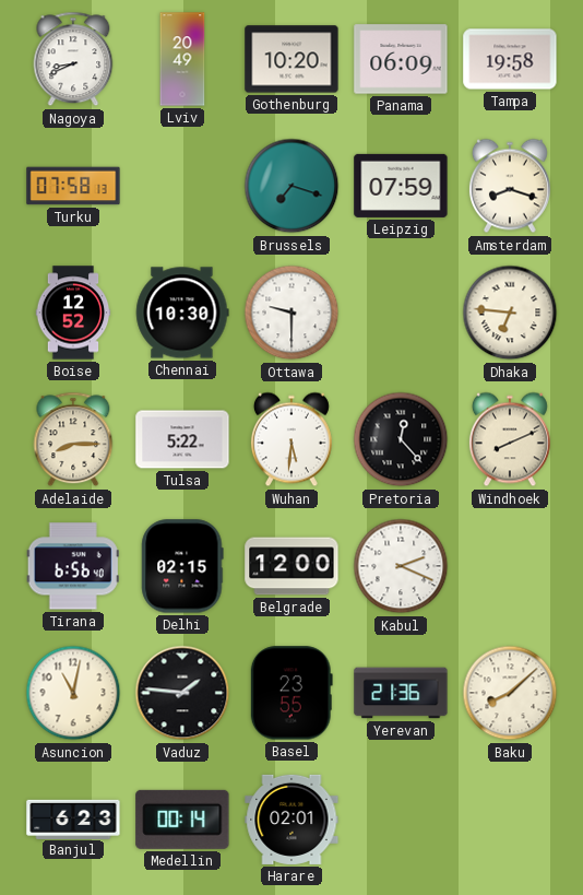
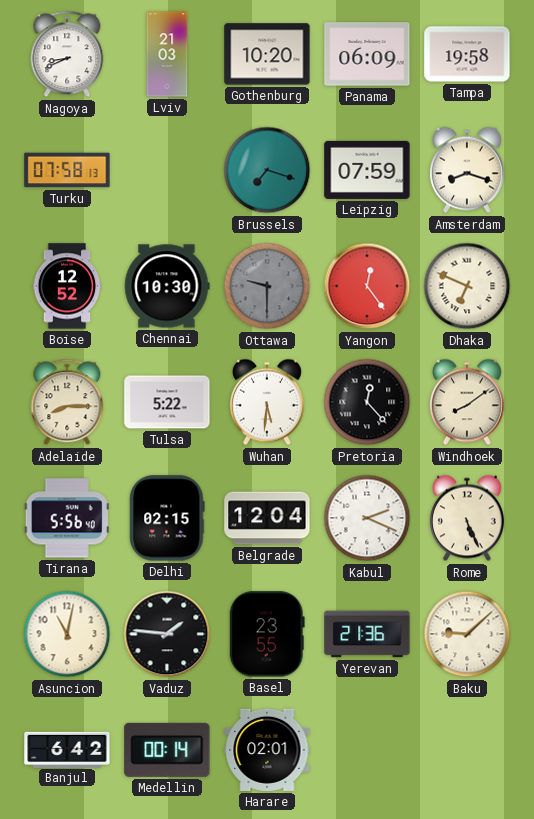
Lviv: 20:49 -> 21:03 (167, 54)
Ottawa dial: white -> grey (267, 286)
Yangon: none -> 12:24 (367, 286)
Dhaka: 6:46 -> 6:49 (467, 286)
Windhoek: 8:11 -> 8:09 (467, 402)
Tirana: 6:56 -> 5:56 (67, 518)
Belgrade: 12:00 -> 12:04 (267, 518)
Rome: none -> 5:26 (467, 518)
Baku: 8:08 -> 9:08 (467, 634)
Banjul: 6:23 -> 6:42 (67, 749)
